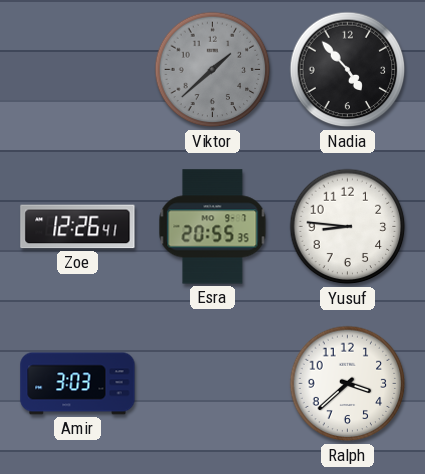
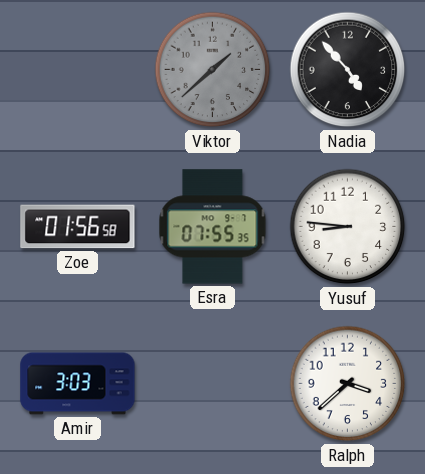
Zoe: 12:26 -> 01:56 (78, 227)
Esra: 20:55 -> 07:55 (213, 227)
